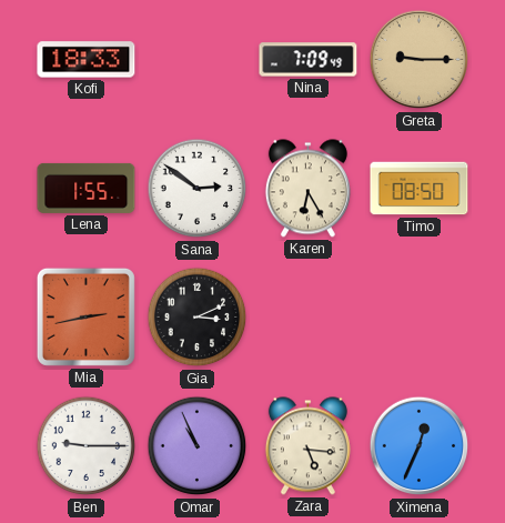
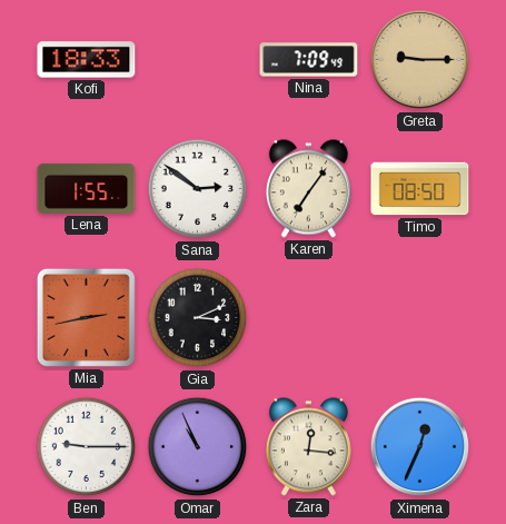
Karen: 6:25 -> 7:06 (308, 189)
Zara: 5:16 -> 12:16 (308, 447)
